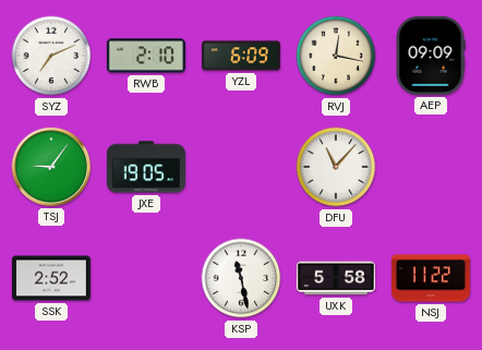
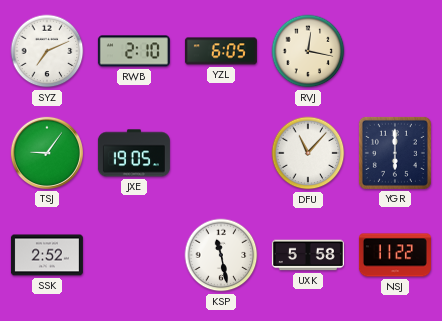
YZL: 6:09 -> 6:05 (221, 51)
AEP: 09:09 -> none (431, 56)
YGR: none -> 6:00 (395, 153)
